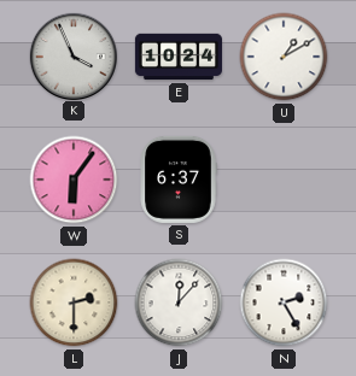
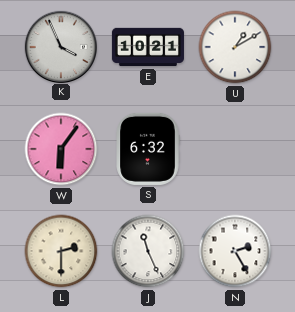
E: 10:24 -> 10:21 (148, 47)
S: 6:37 -> 6:32 (148, 149)
J: 12:07 -> 11:26 (148, 251)
